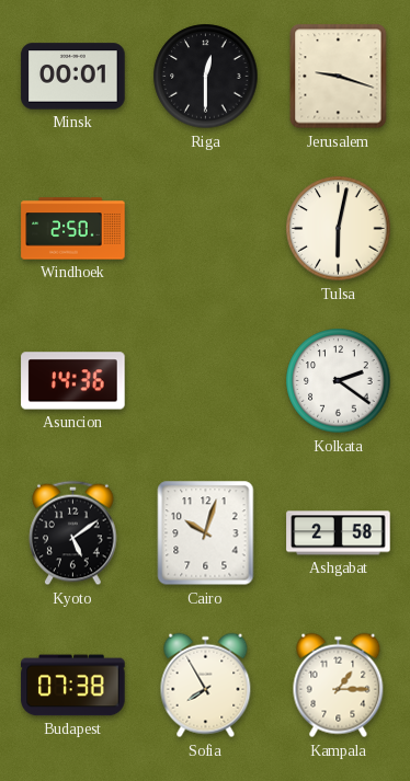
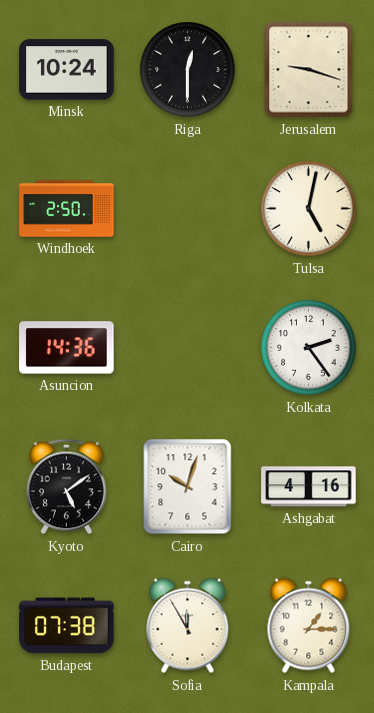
Minsk: 00:01 -> 10:24 (67, 70)
Tulsa: 6:02 -> 5:02 (309, 209)
Kolkata: 2:21 -> 2:24 (309, 348)
Ashgabat: 2:58 -> 4:16 (309, 487)
Sofia: 7:55 -> 11:55 (188, 626)
